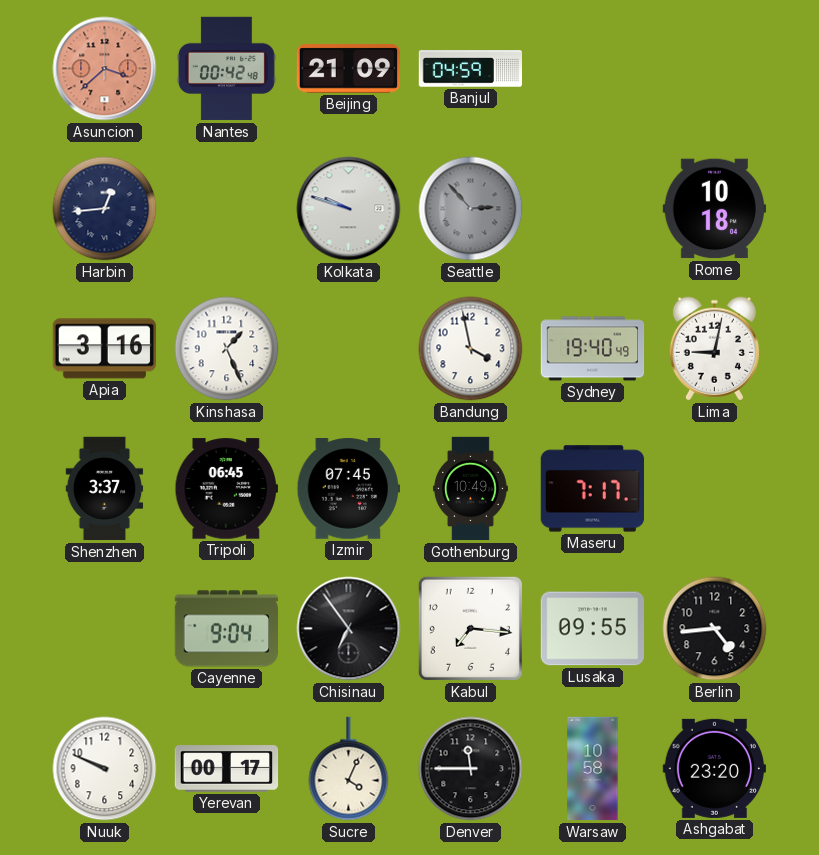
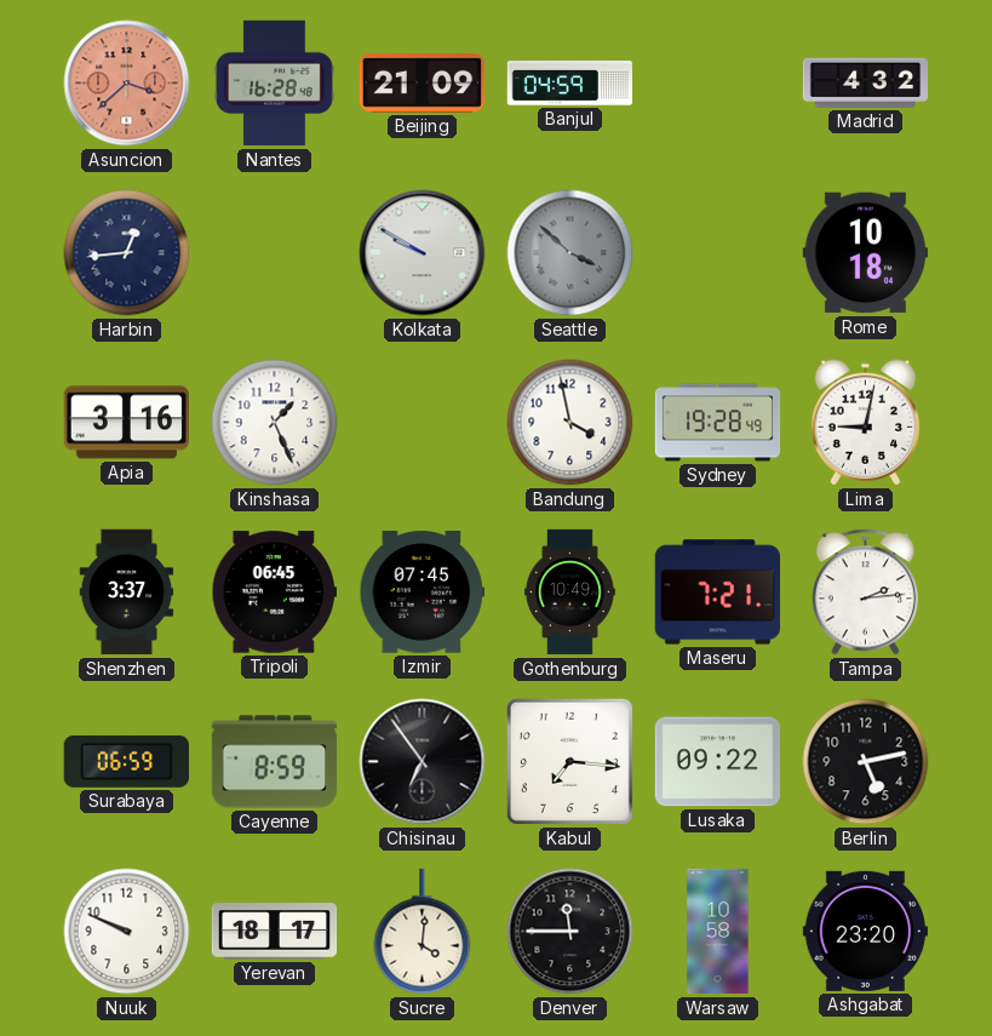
Nantes: 00:42 -> 16:28 (274, 84)
Madrid: none -> 4:32 (866, 82)
Kolkata: 9:48 -> 9:50 (423, 253)
Seattle: 2:53 -> 3:52 (570, 253)
Sydney: 19:40 -> 19:28 (718, 423)
Maseru: 7:17 -> 7:21 (717, 593)
Tampa: none -> 2:14 (866, 593)
Surabaya: none -> 06:59 (126, 761)
Cayenne: 9:04 -> 8:59 (274, 762)
Lusaka: 09:55 -> 09:22 (717, 762)
Berlin: 4:44 -> 5:13 (866, 762)
Yerevan: 00:17 -> 18:17 (275, 932)
Sucre: 4:04 -> 4:01 (423, 932)
